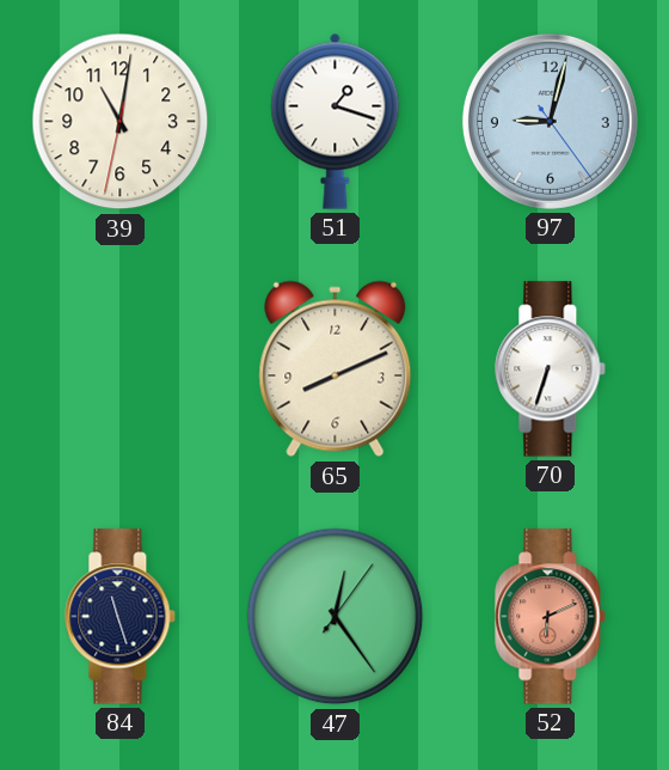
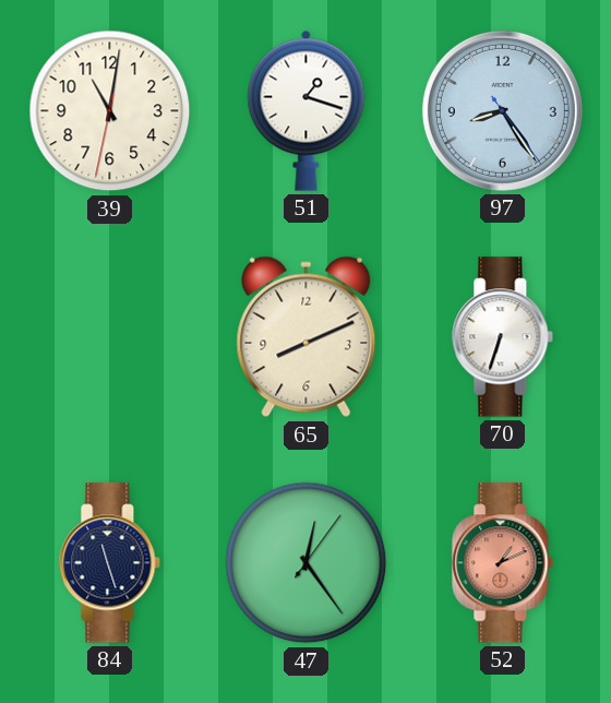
97: 9:02 -> 8:24 (502, 110)
52: 6:11 -> 1:11 (503, 563)
